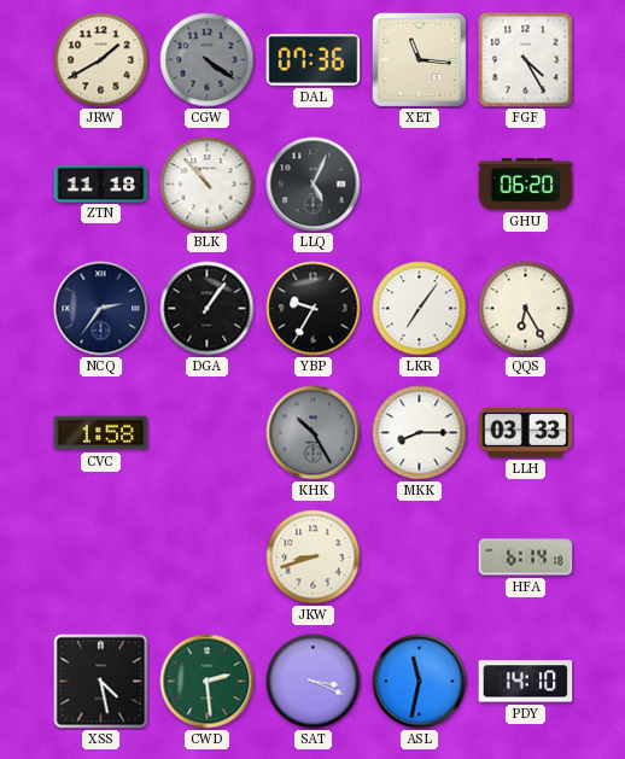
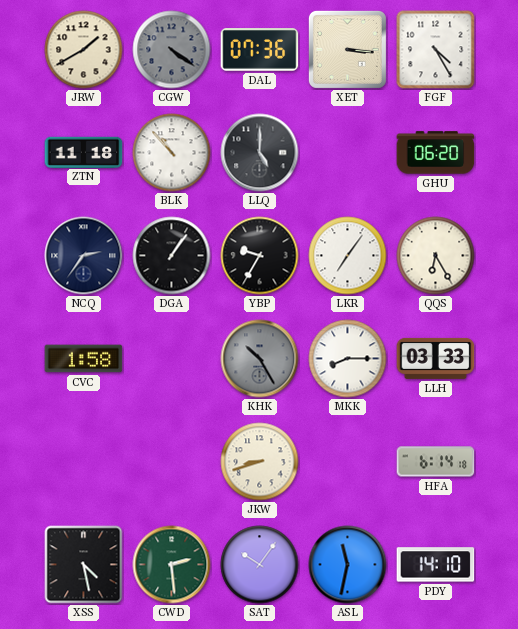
XET: 11:16 -> 3:16 (347, 49)
LLQ: 5:04 -> 5:00 (260, 153)
SAT: 3:19 -> 10:06 (260, 565)
